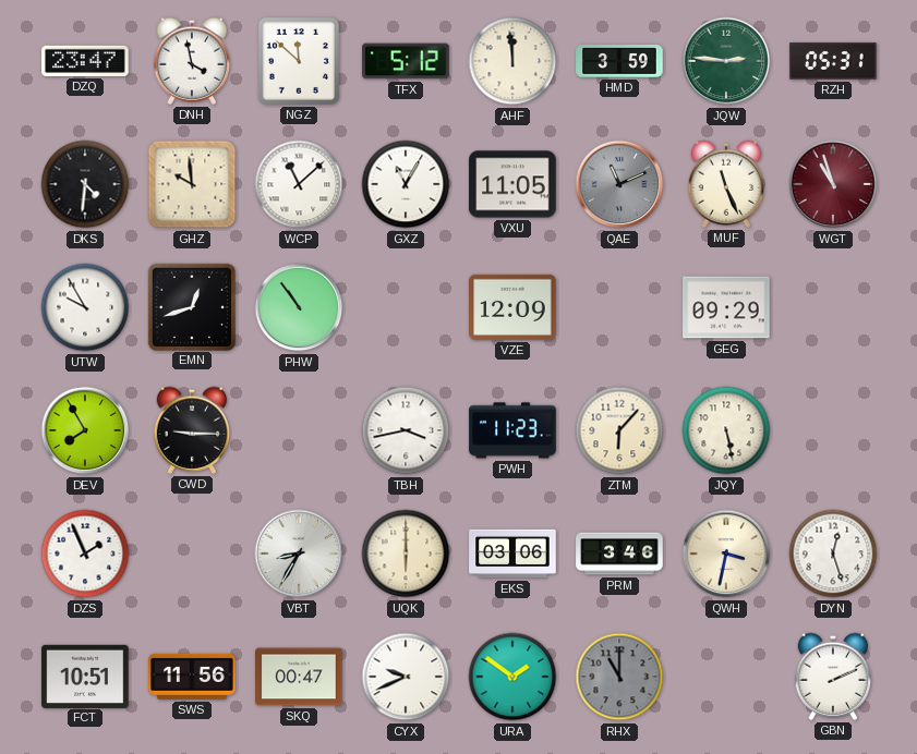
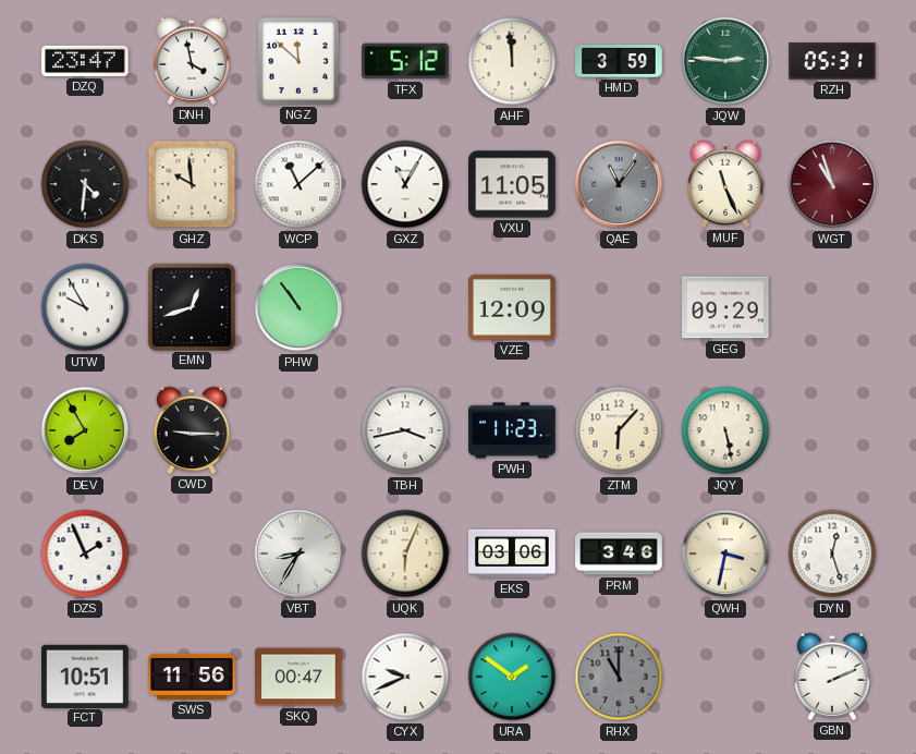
QAE: 11:11 -> 11:06 (619, 184)
UQK: 6:00 -> 6:04 (405, 554)
